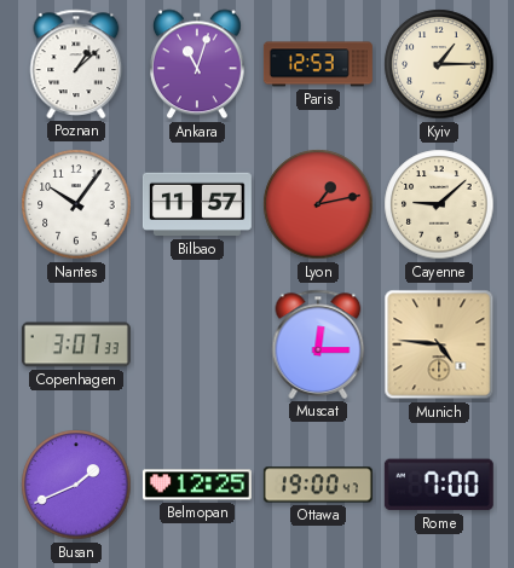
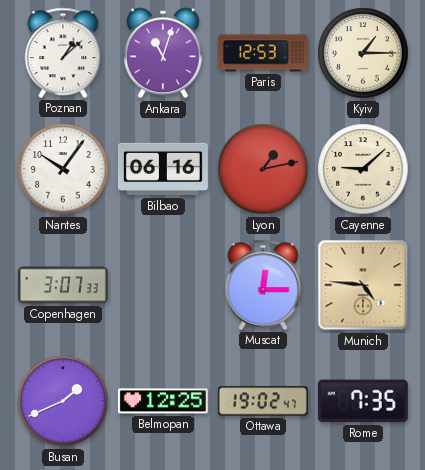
Bilbao: 11:57 -> 06:16 (163, 169)
Ottawa: 19:00 -> 19:02 (263, 401)
Rome: 7:00 -> 7:35 (363, 401)
